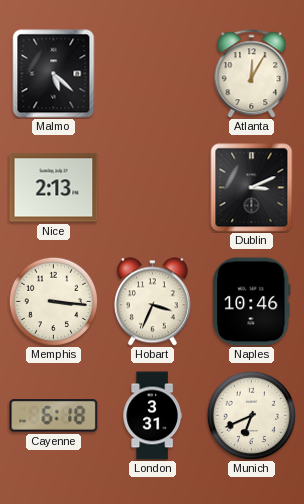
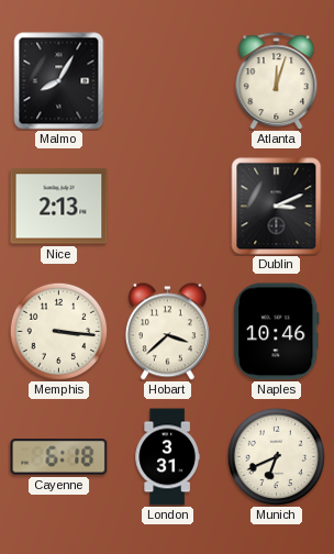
Malmo: 5:22 -> 8:05 (59, 81)
Atlanta: 12:05 -> 12:03 (277, 81)
Hobart: 3:34 -> 3:38 (167, 332)
